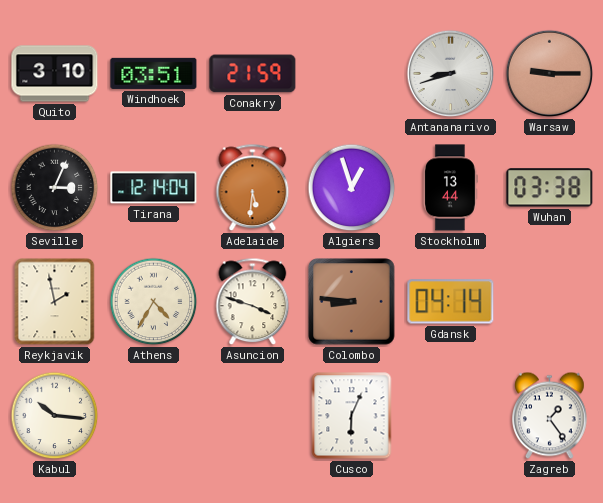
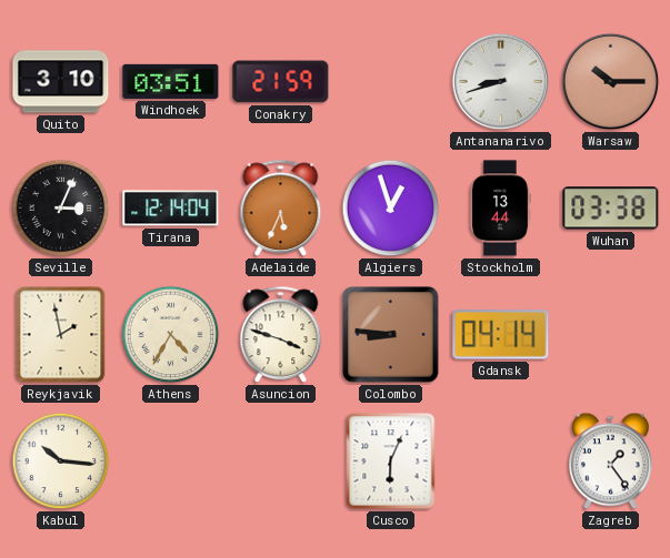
Warsaw: 9:15 -> 10:15 (611, 82)
Adelaide: 5:31 -> 5:34 (281, 209)
